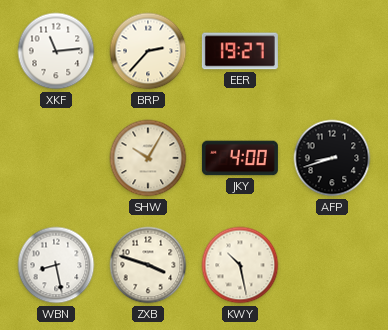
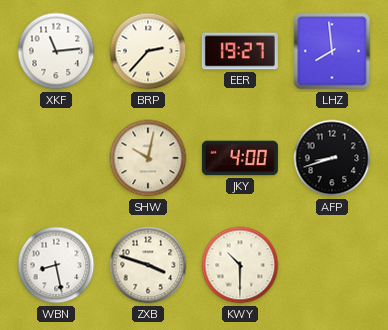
LHZ: none -> 7:59 (332, 51)
SHW: 10:05 -> 10:02 (148, 158)
KWY: 10:28 -> 10:30 (240, 265)
